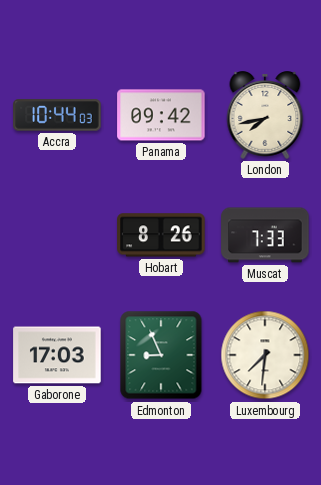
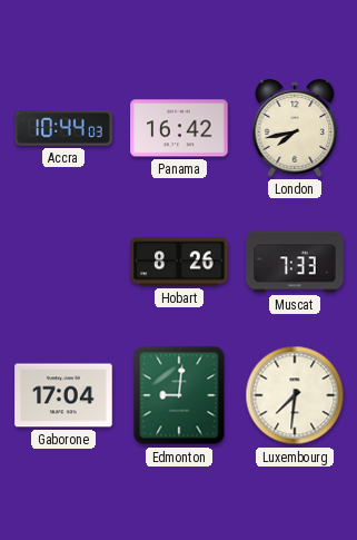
Panama: 09:42 -> 16:42 (179, 128)
Gaborone: 17:03 -> 17:04 (63, 395)
Edmonton: 8:56 -> 9:01 (179, 395)
